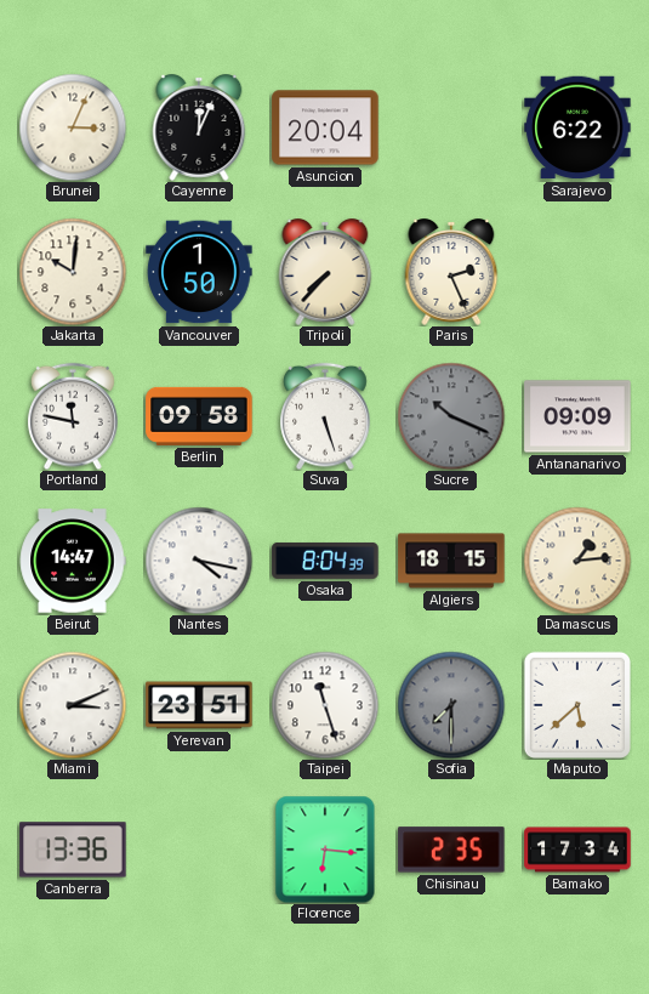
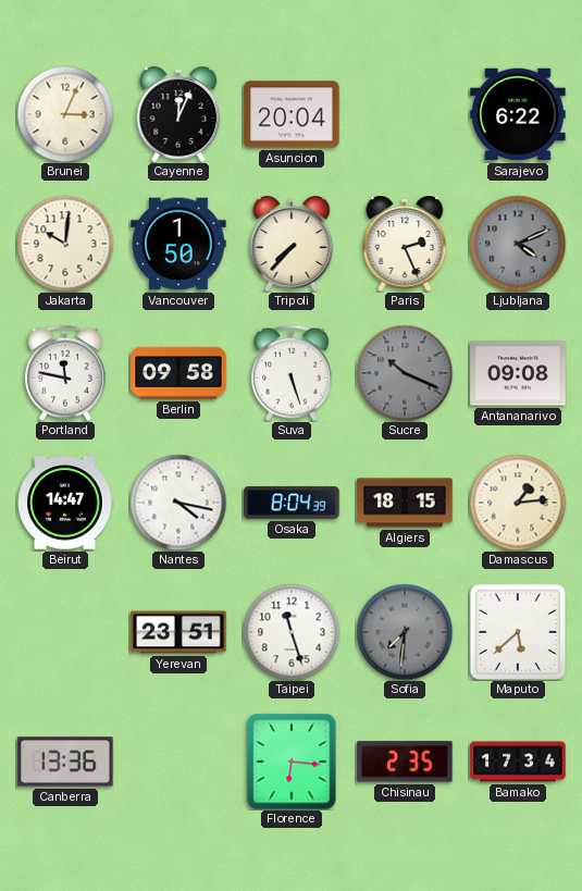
Ljubljana: none -> 4:11 (518, 244)
Antananarivo: 09:09 -> 09:08 (518, 373)
Miami: 3:11 -> none (73, 705)
Sofia: 7:30 -> 7:31 (405, 632)
